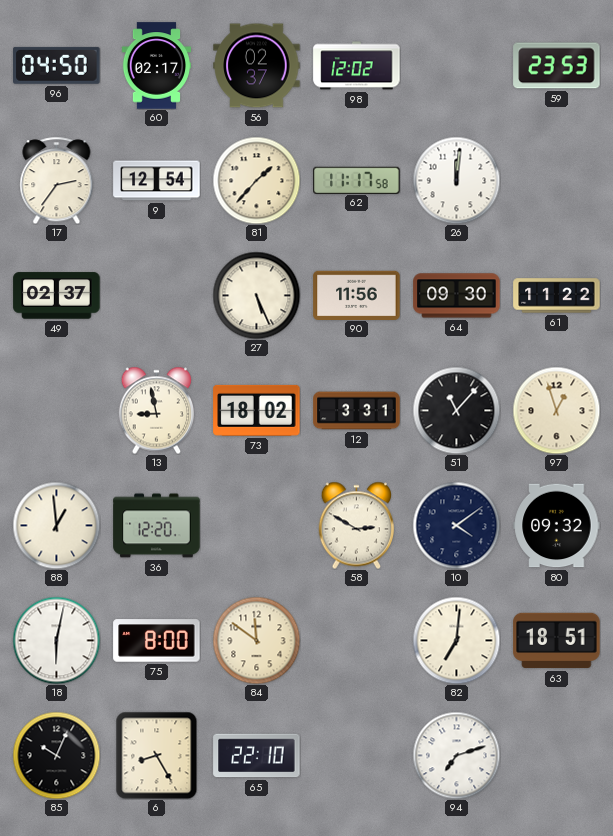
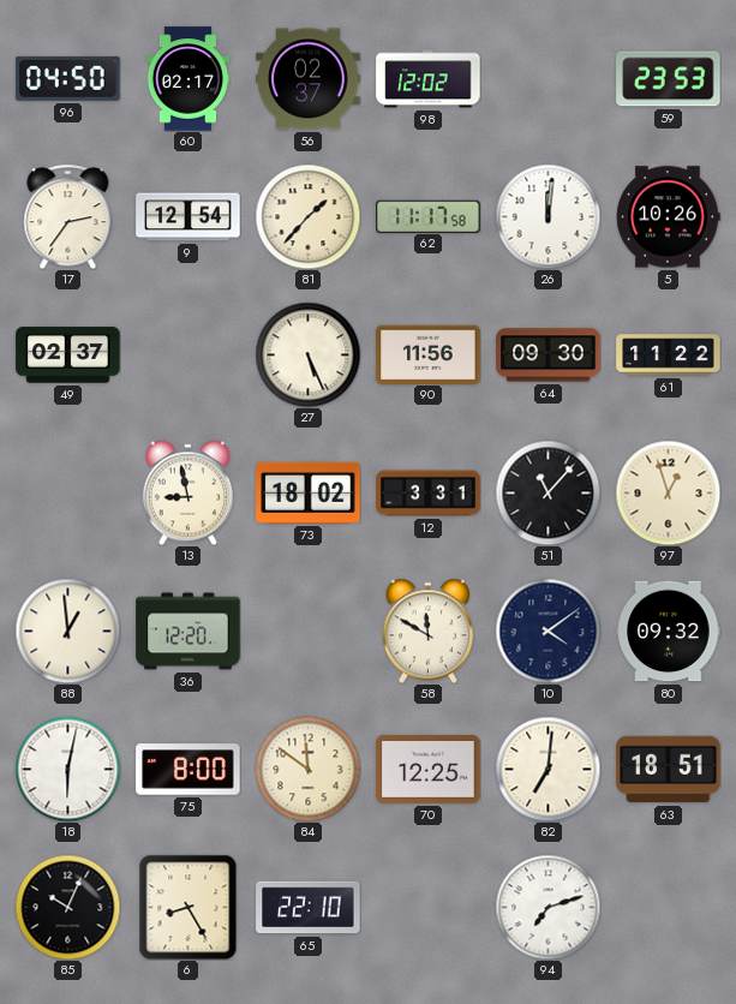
5: none -> 10:26 (669, 217)
58: 2:50 -> 11:50 (427, 631)
70: none -> 12:25 (429, 770)
